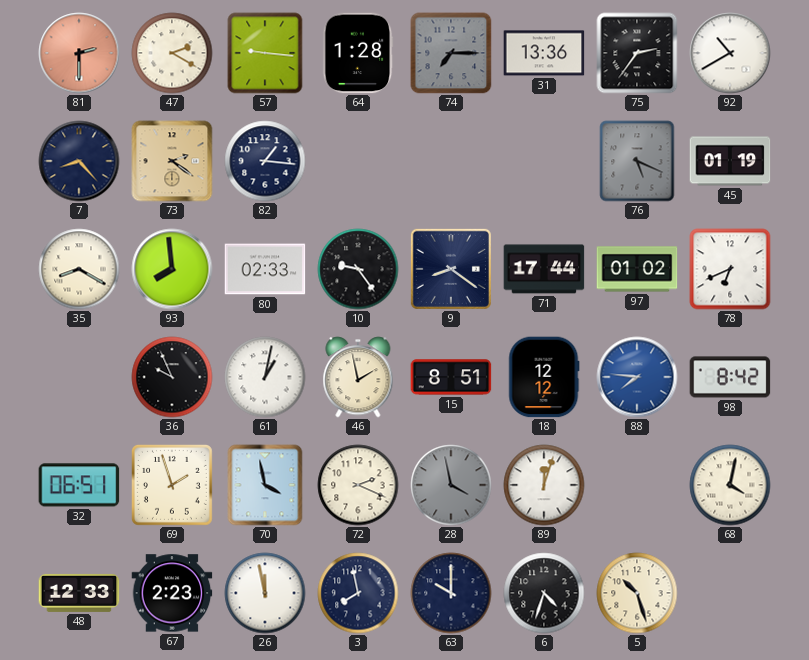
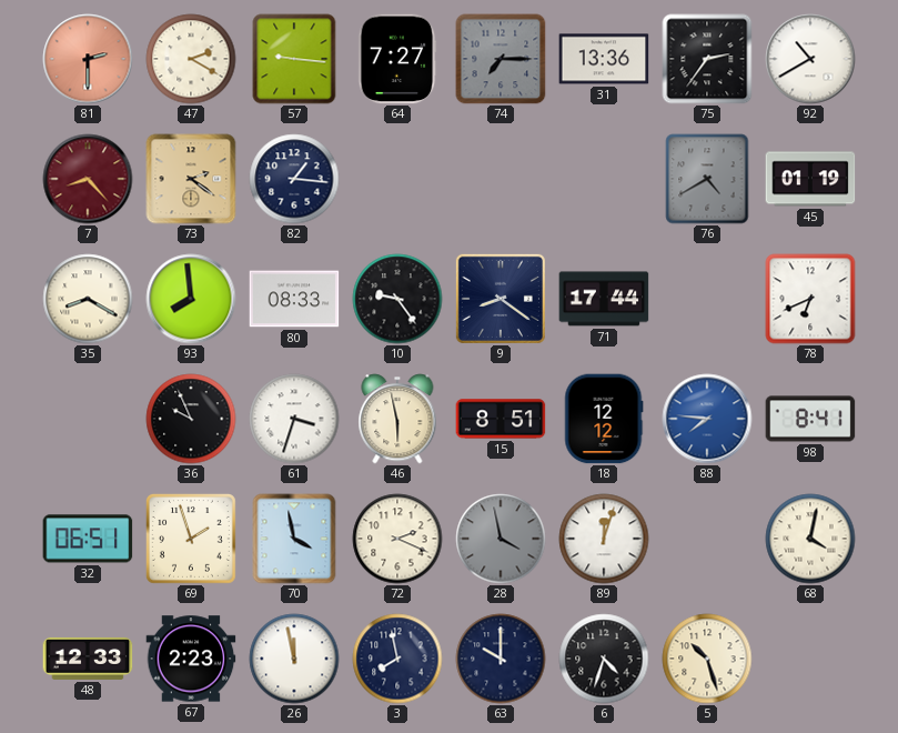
64: 1:28 -> 7:27 (397, 59)
7 dial: navy -> burgundy (88, 179)
76: 5:19 -> 4:40 (707, 179)
80: 02:33 -> 08:33 (294, 299)
97: 01:02 -> none (637, 269)
61: 1:02 -> 3:33 (294, 419)
46: 1:58 -> 5:58 (397, 419)
98: 8:42 -> 8:41 (810, 419)
